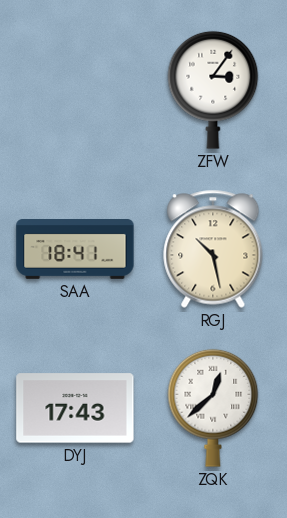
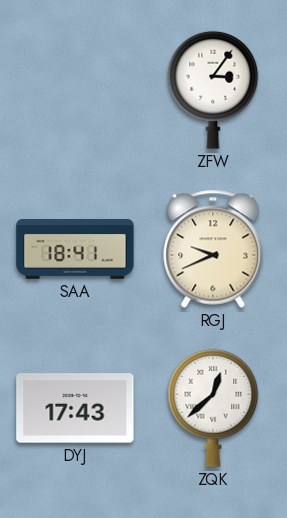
RGJ: 10:28 -> 9:41 (213, 249)
